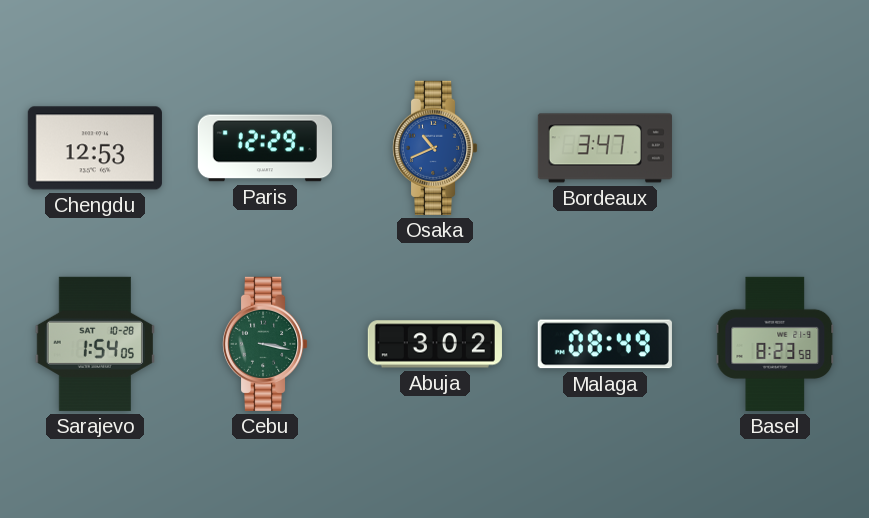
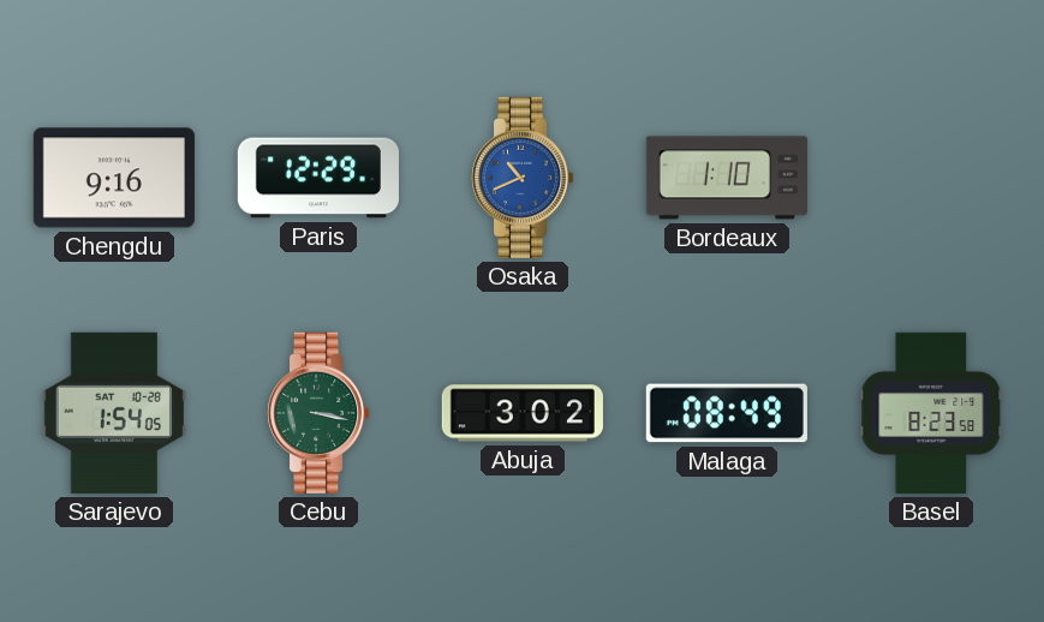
Chengdu: 12:53 -> 9:16 (114, 178)
Bordeaux: 3:47 -> 1:10 (727, 178)
